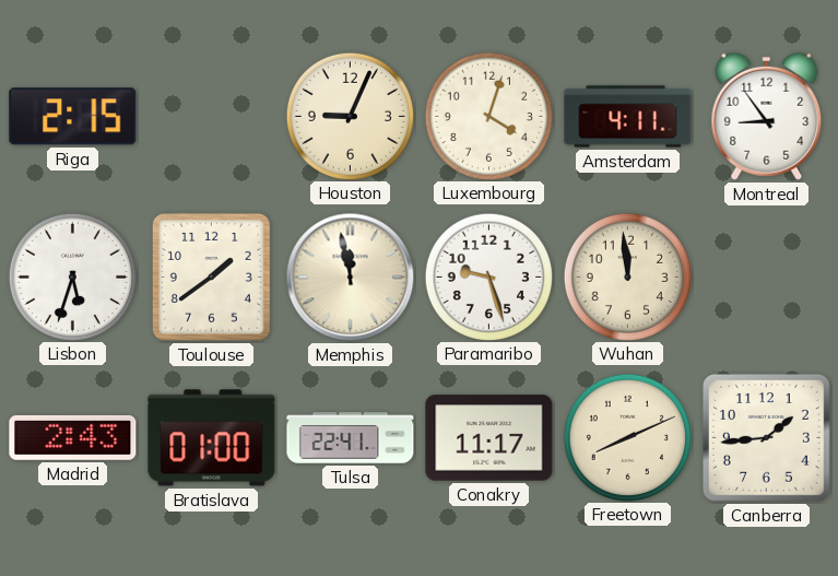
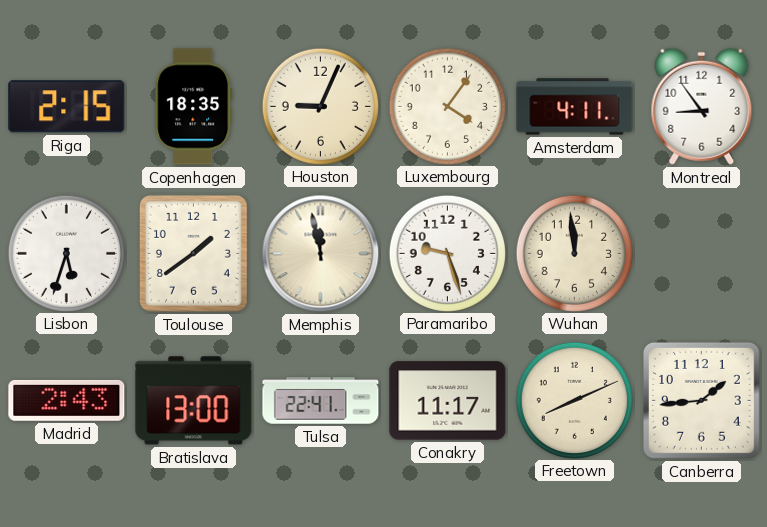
Copenhagen: none -> 18:35 (194, 107)
Luxembourg: 4:03 -> 4:06 (447, 106)
Bratislava: 01:00 -> 13:00 (194, 401)
